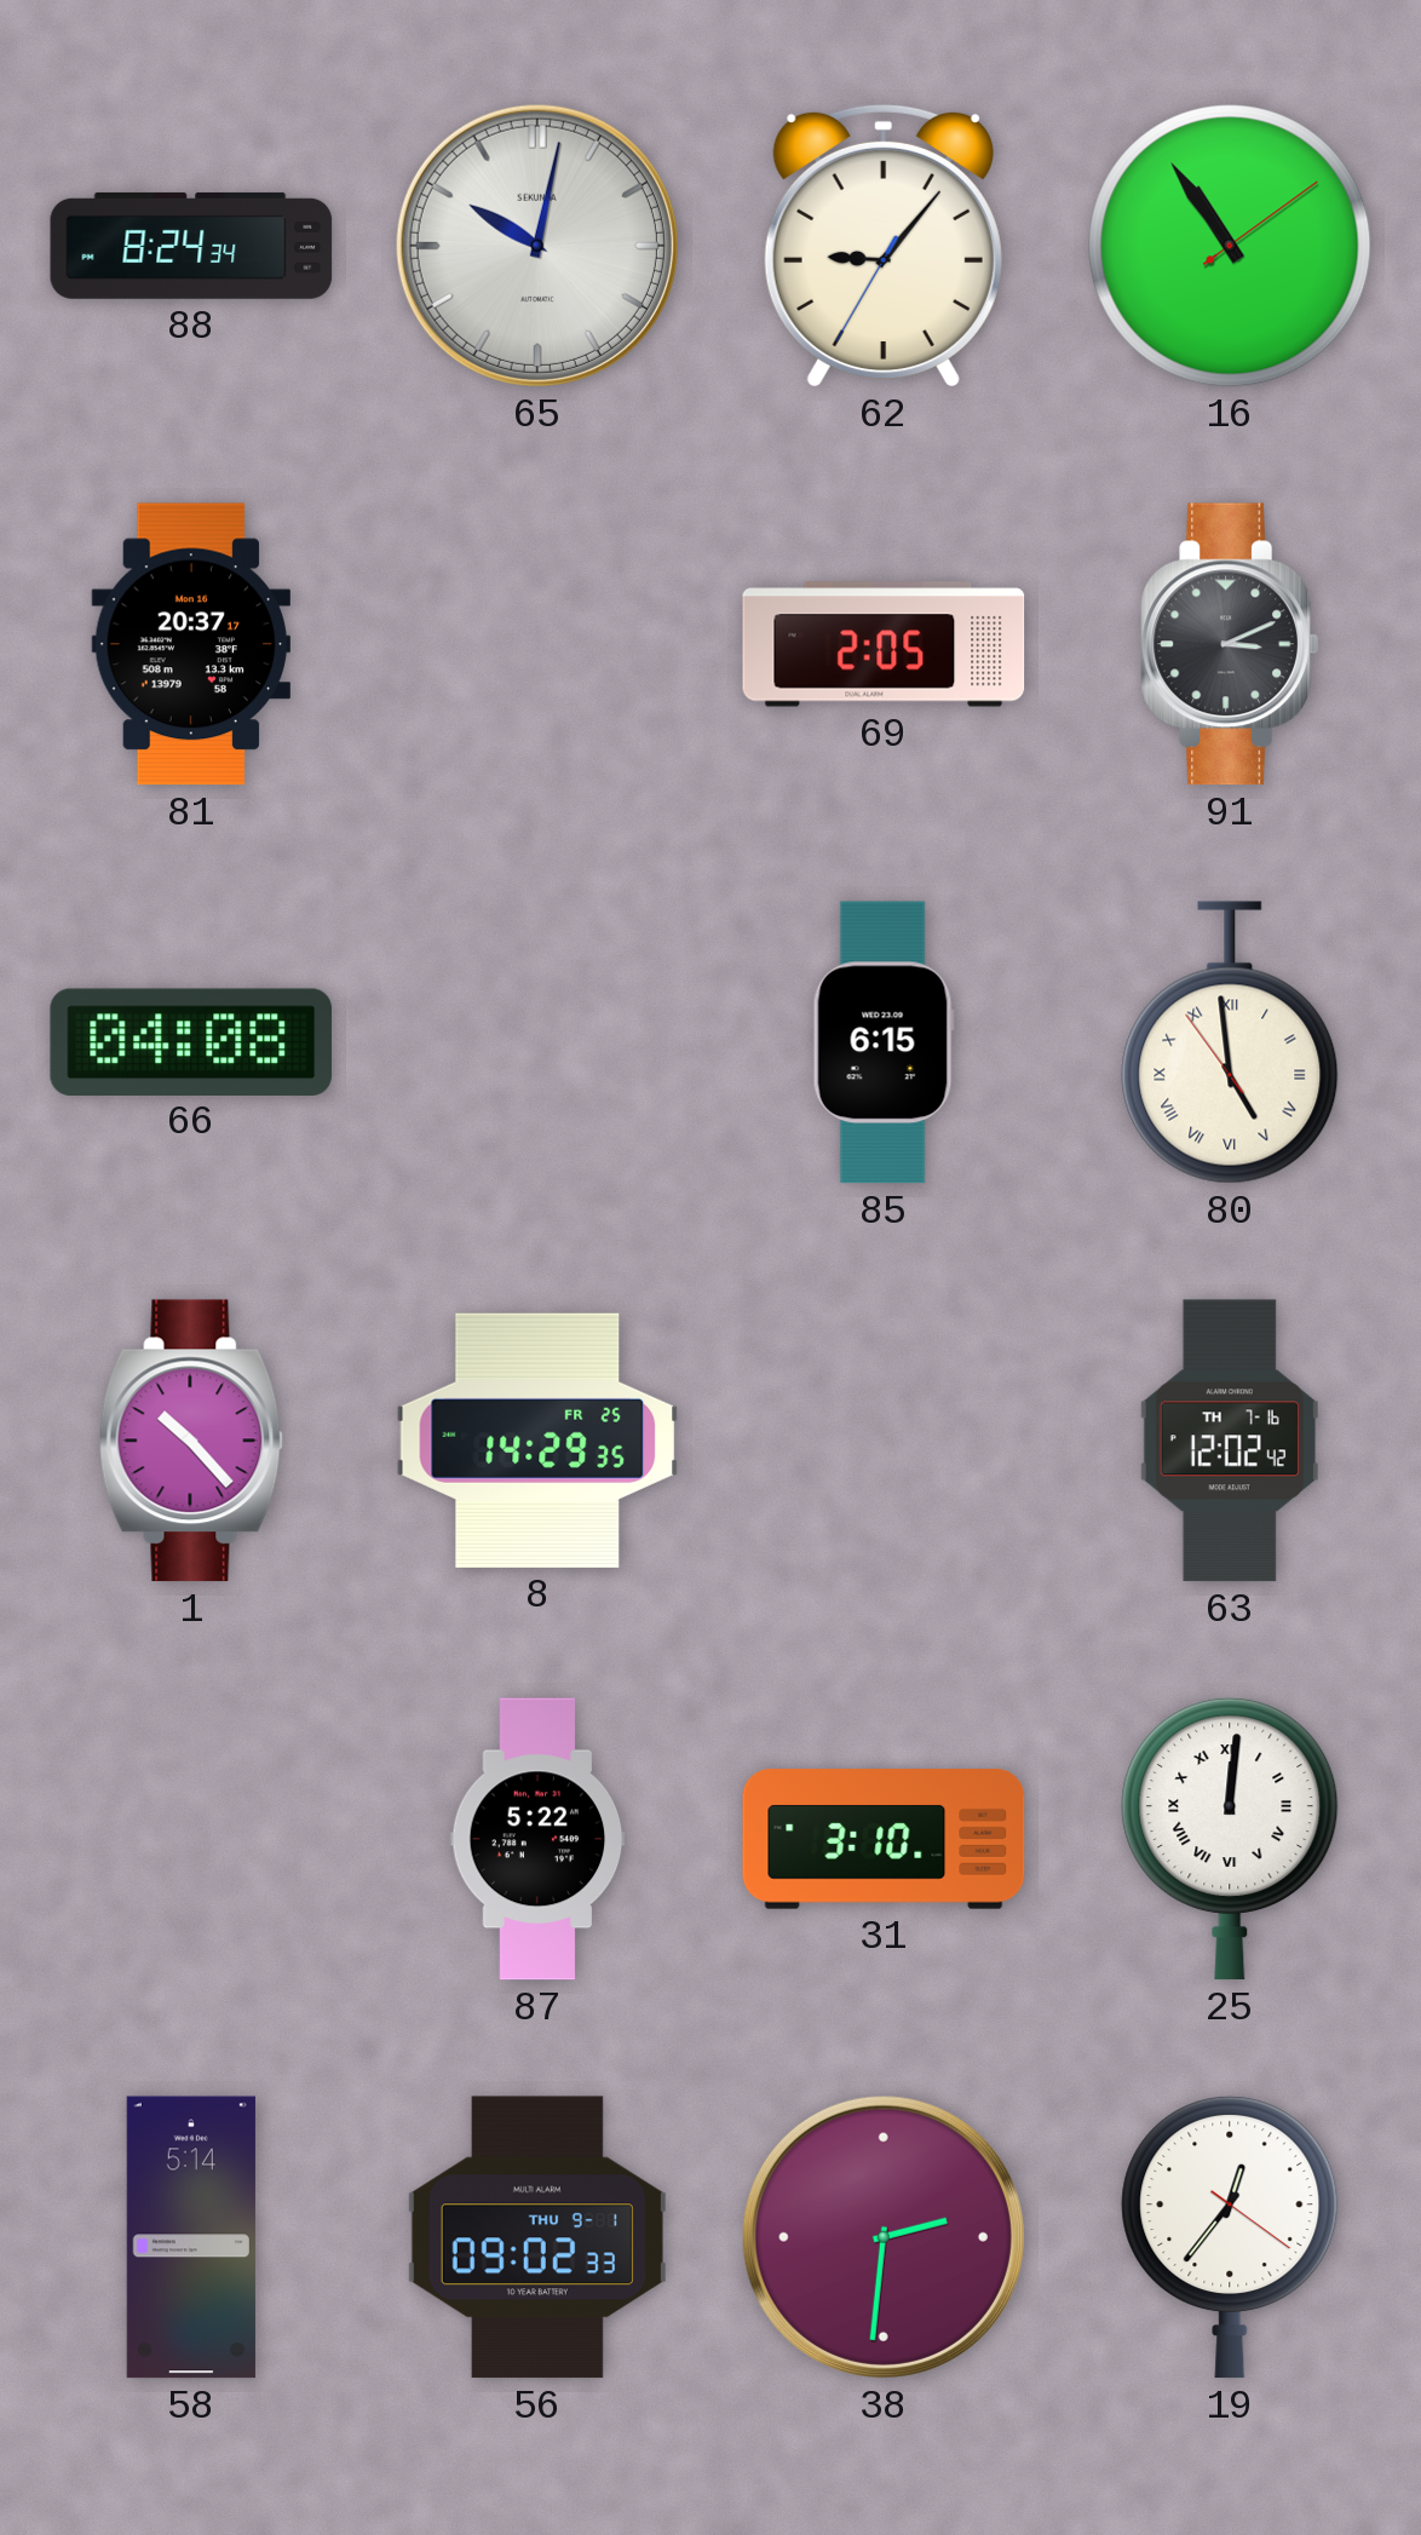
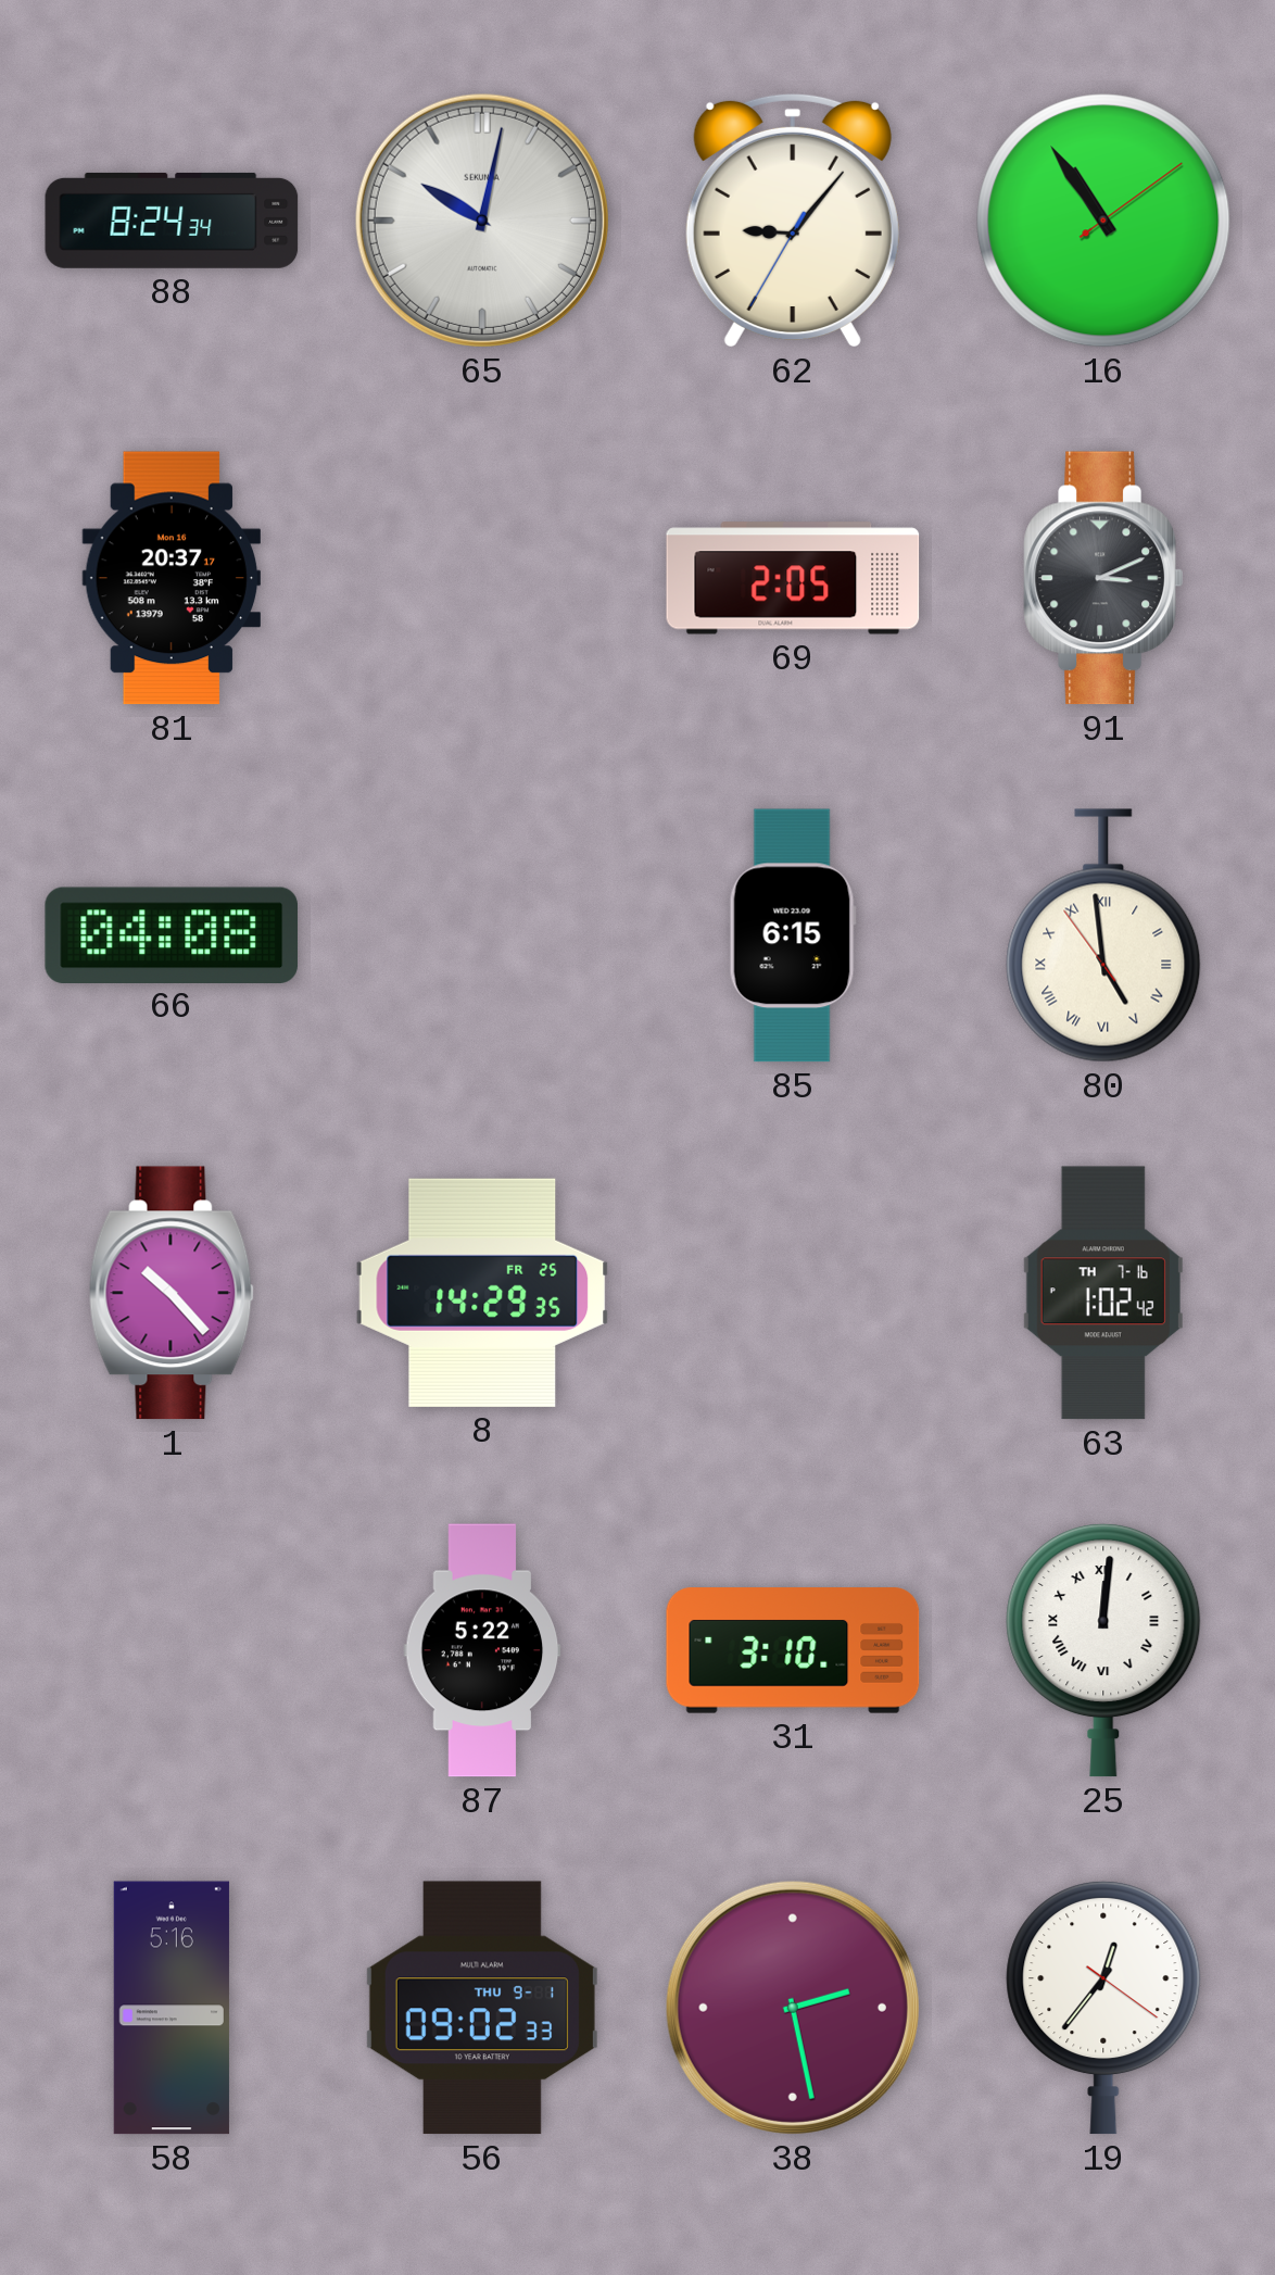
63: 12:02 -> 1:02 (1103, 1293)
58: 5:14 -> 5:16 (172, 2008)
38: 2:31 -> 2:28 (793, 2008)
